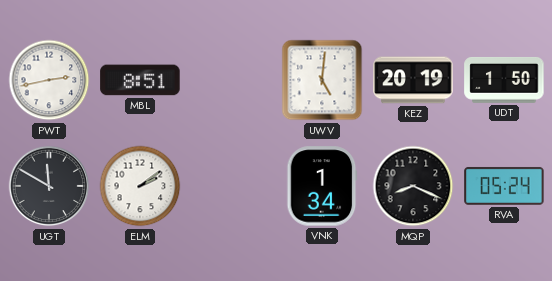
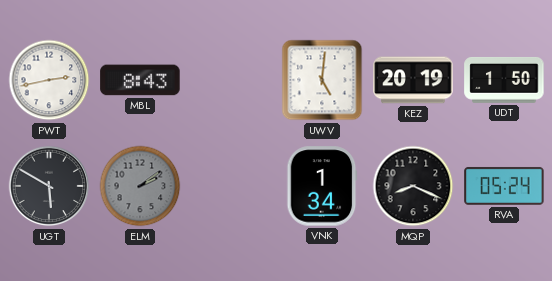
MBL: 8:51 -> 8:43 (140, 80)
UGT: 11:50 -> 5:50 (49, 186)
ELM dial: white -> grey (140, 186)
